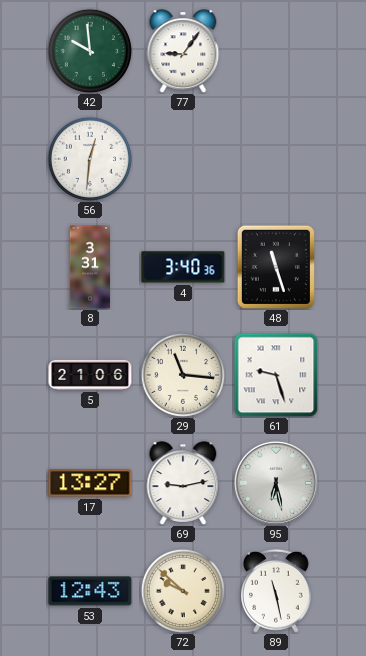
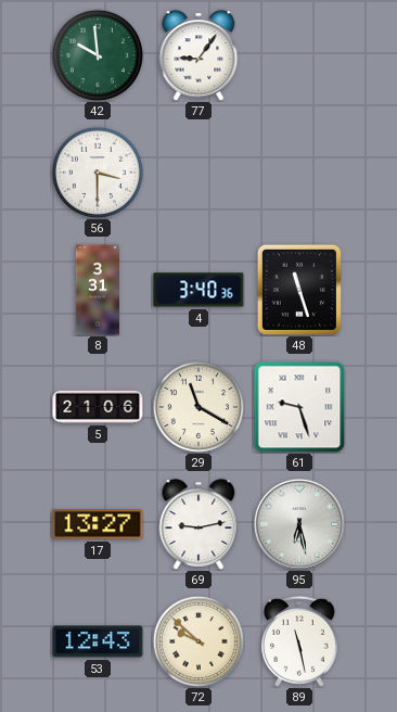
56: 12:31 -> 3:30 (97, 171)
29: 11:16 -> 11:20 (197, 406)
